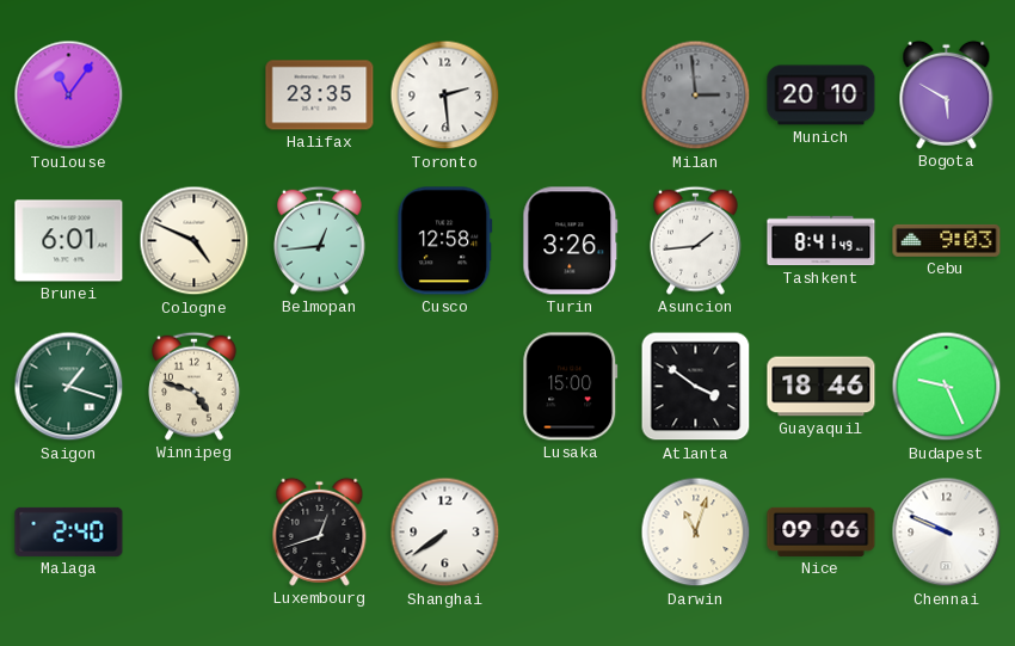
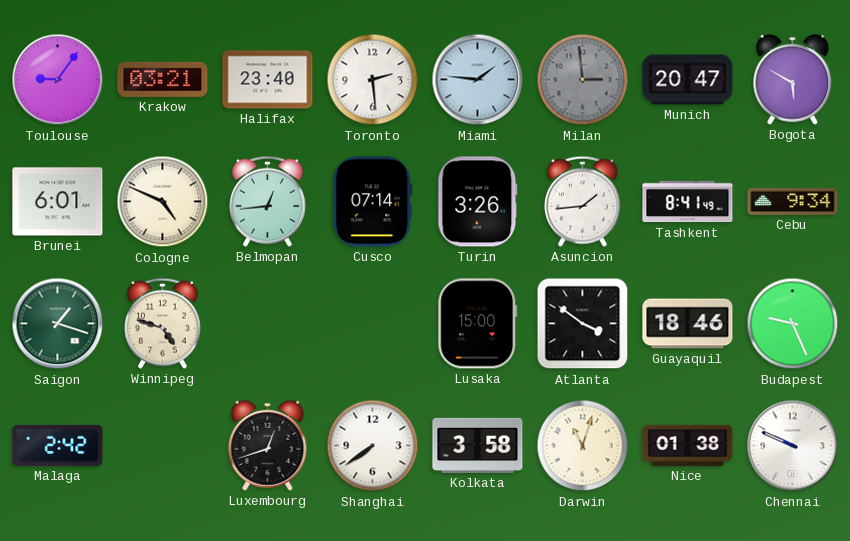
Toulouse: 11:06 -> 9:06 (58, 80)
Krakow: none -> 03:21 (163, 79)
Halifax: 23:35 -> 23:40 (268, 80)
Miami: none -> 1:46 (478, 80)
Munich: 20:10 -> 20:47 (688, 80)
Cusco: 12:58 -> 07:14 (373, 202)
Cebu: 9:03 -> 9:34 (793, 201)
Malaga: 2:40 -> 2:42 (58, 445)
Kolkata: none -> 3:58 (478, 445)
Nice: 09:06 -> 01:38 (688, 445)
